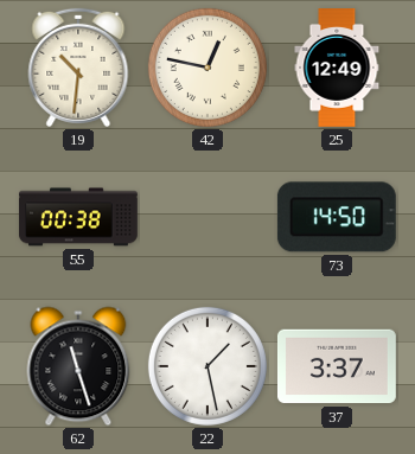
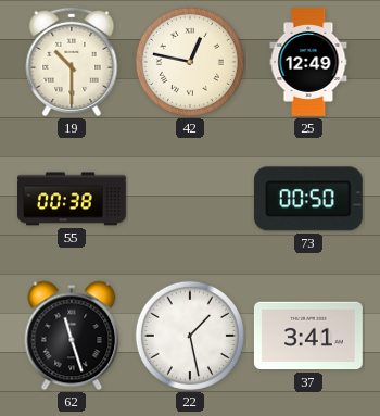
19: 10:31 -> 10:30 (72, 62)
73: 14:50 -> 00:50 (308, 199)
37: 3:37 -> 3:41 (308, 336)
